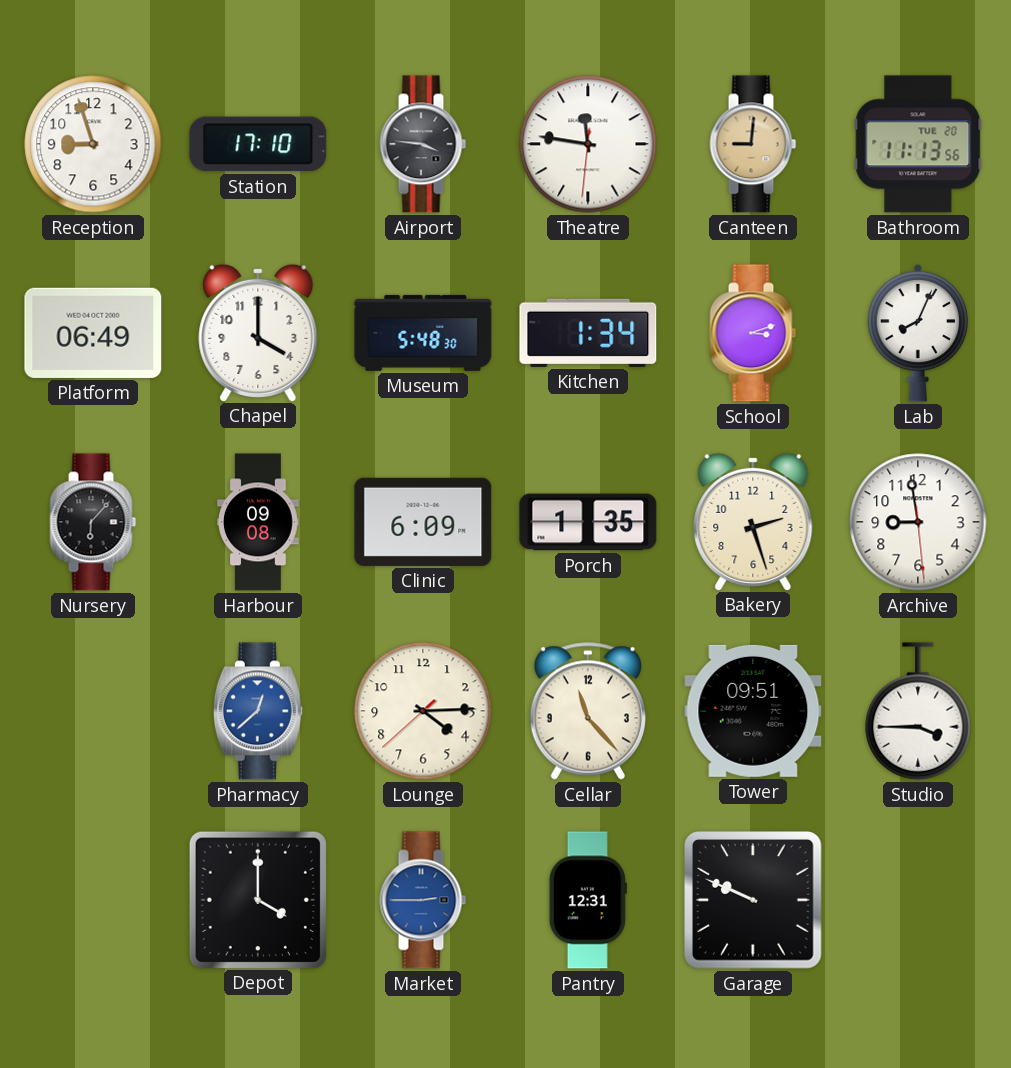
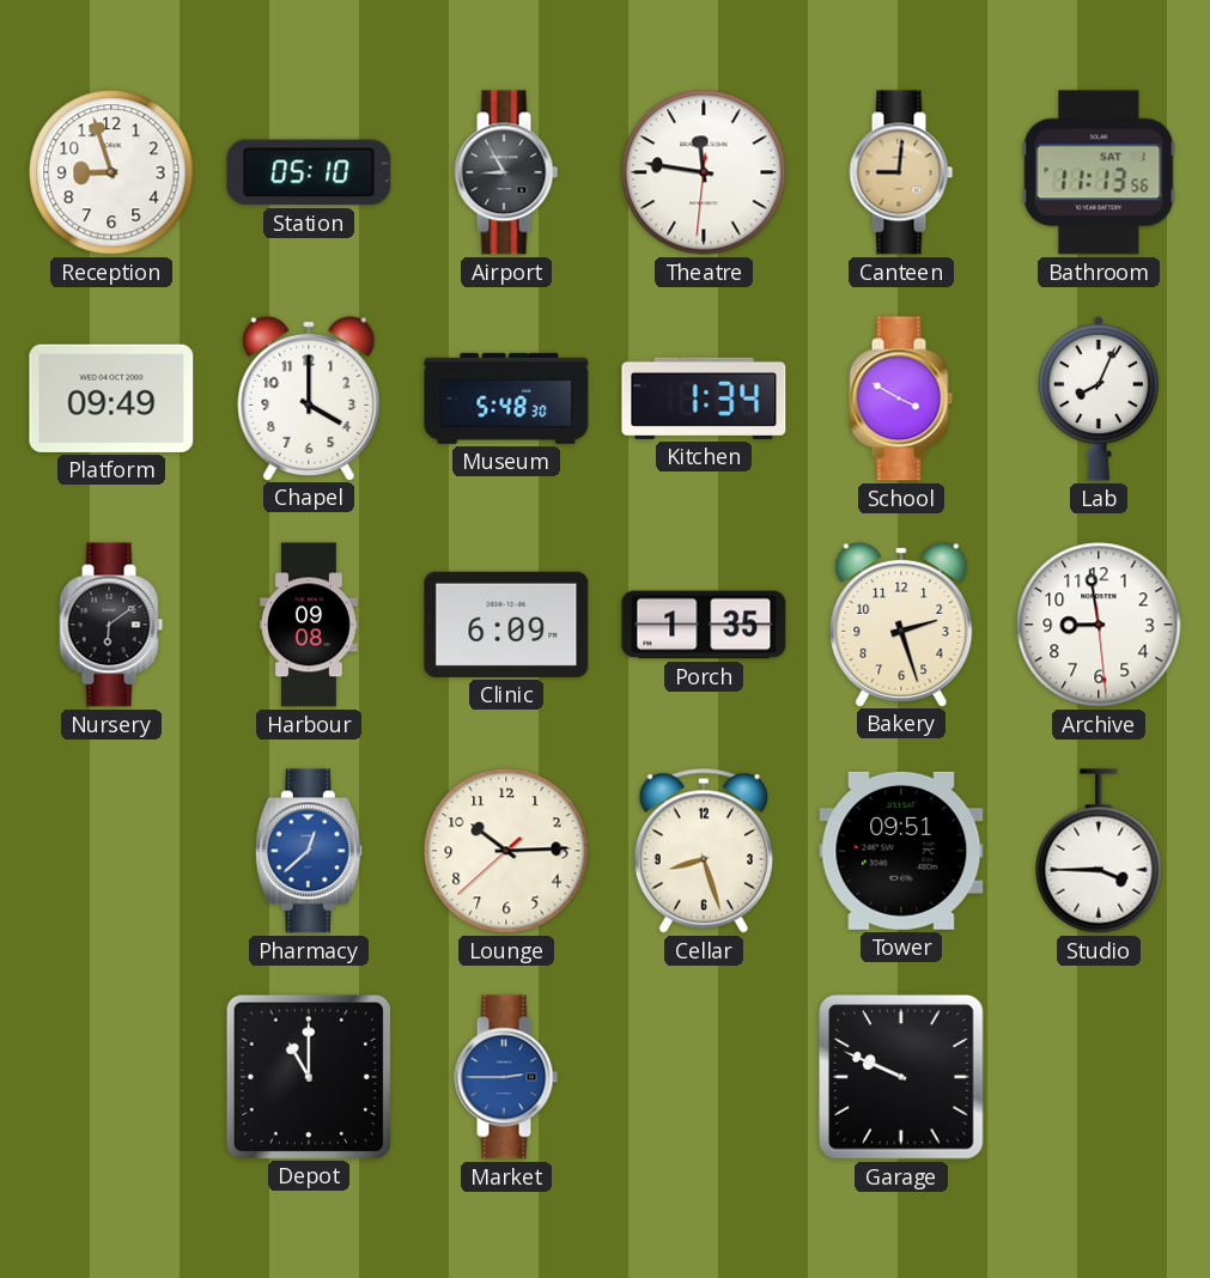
Station: 17:10 -> 05:10 (309, 172)
Airport: 3:46 -> 8:55 (506, 172)
Bathroom date: TUE 20 -> SAT 1 (1099, 172)
Platform: 06:49 -> 09:49 (111, 398)
School: 3:12 -> 3:50 (901, 398)
Nursery: 6:07 -> 6:09 (111, 625)
Lounge: 4:14 -> 10:14 (506, 851)
Cellar: 11:23 -> 8:27 (704, 851)
Depot: 4:00 -> 11:00 (308, 1076)
Pantry: 12:31 -> none (588, 900)
